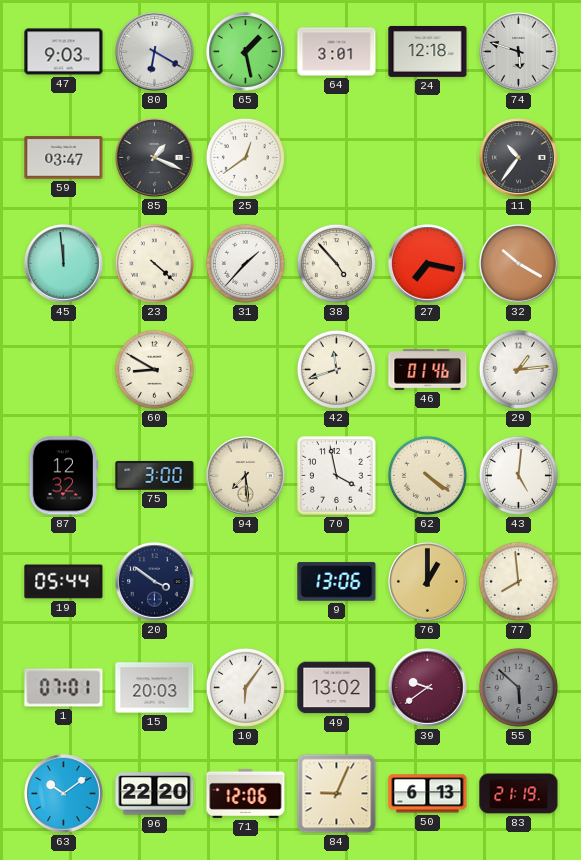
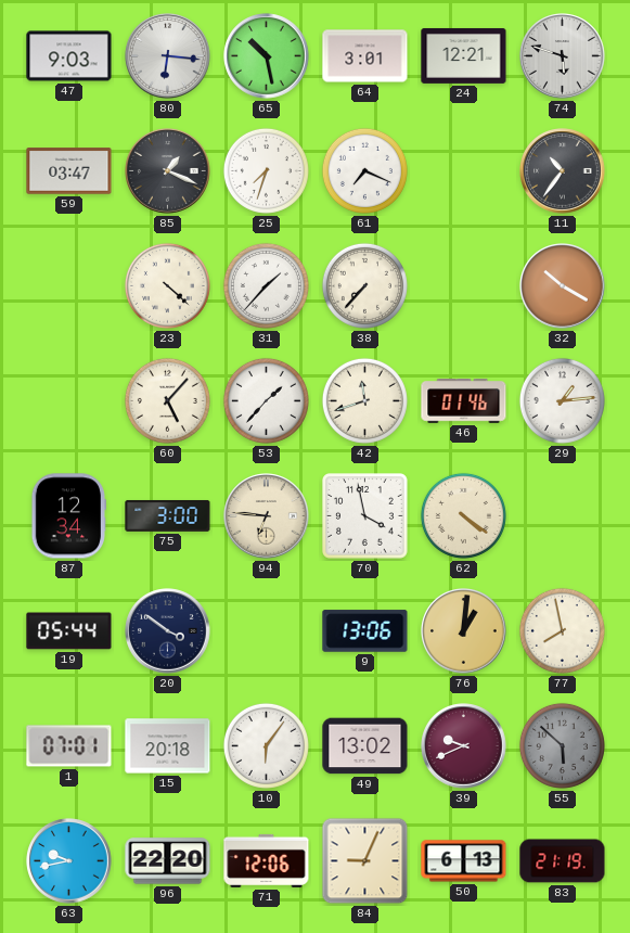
80: 6:20 -> 6:16 (168, 56)
65: 1:28 -> 10:28 (267, 56)
24: 12:18 -> 12:21 (464, 55)
25: 12:39 -> 7:33 (266, 170)
61: none -> 7:19 (364, 170)
45: 11:59 -> none (64, 264)
38: 4:53 -> 7:37 (364, 285)
27: 7:17 -> none (428, 264)
60: 8:50 -> 5:07 (167, 400)
53: none -> 1:37 (266, 400)
87: 12:32 -> 12:34 (68, 516)
94: 7:29 -> 6:46 (267, 516)
43: 5:01 -> none (518, 475)
76: 1:00 -> 1:01 (464, 631)
77: 7:59 -> 7:58 (562, 630)
15: 20:03 -> 20:18 (168, 746)
39: 9:39 -> 9:41 (464, 746)
63: 10:09 -> 9:43 (69, 861)
